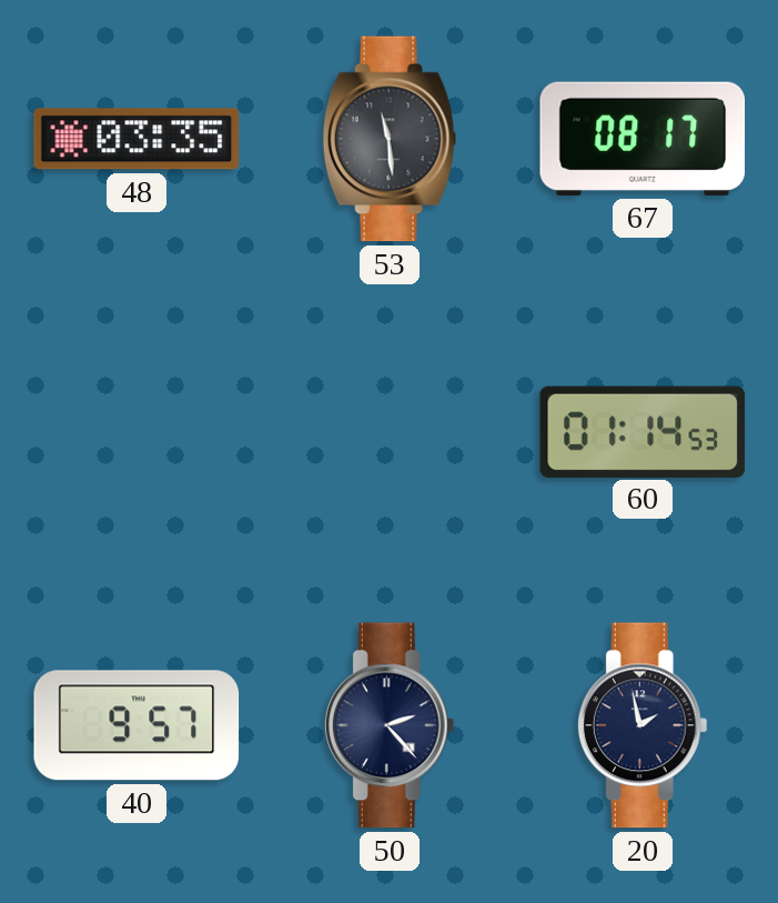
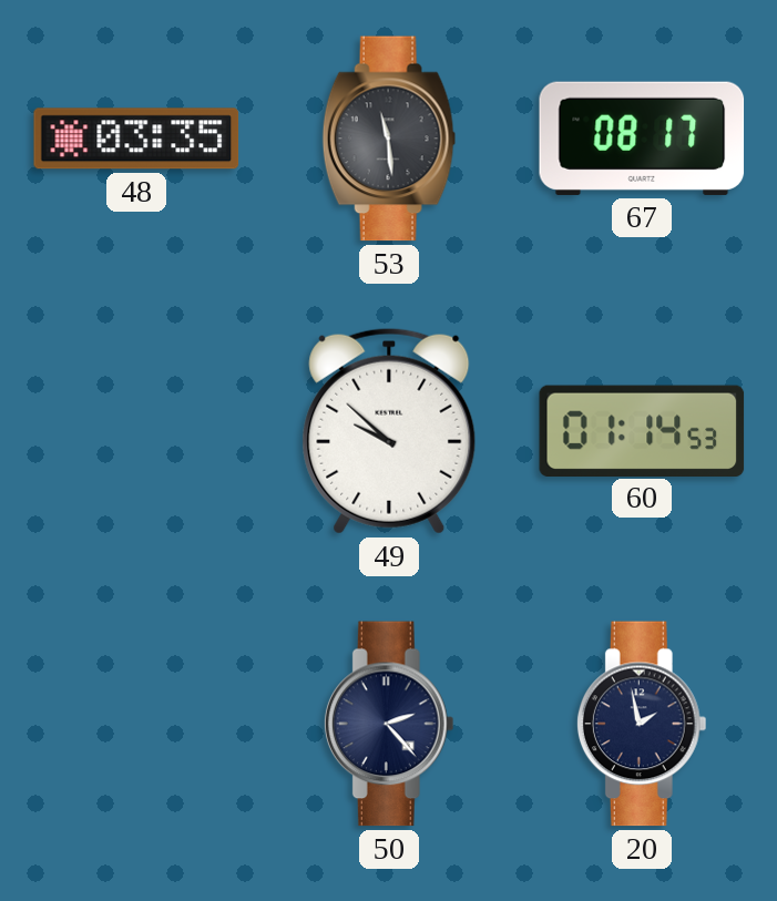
49: none -> 9:52 (389, 431)
40: 9:57 -> none (137, 725)
